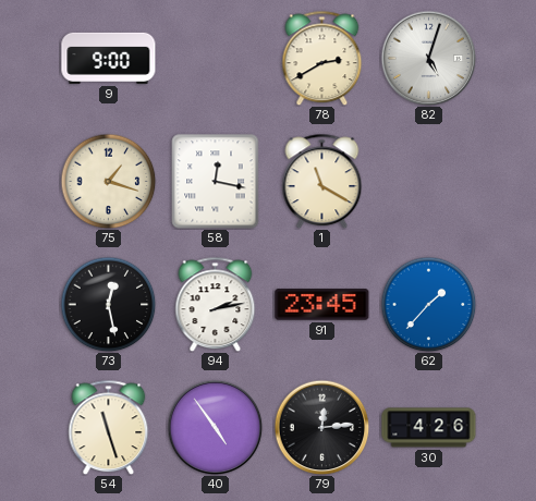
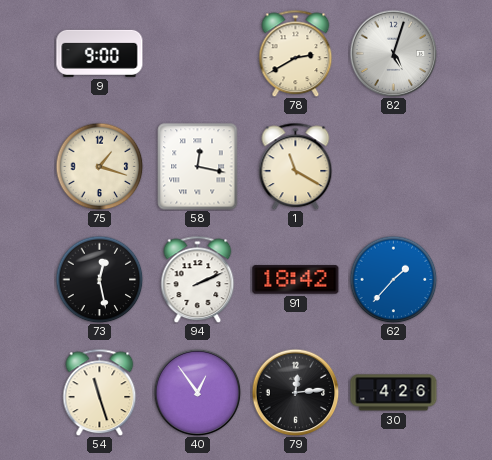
94: 2:13 -> 2:11 (198, 279)
91: 23:45 -> 18:42 (296, 280)
40: 4:54 -> 12:54 (197, 392)
